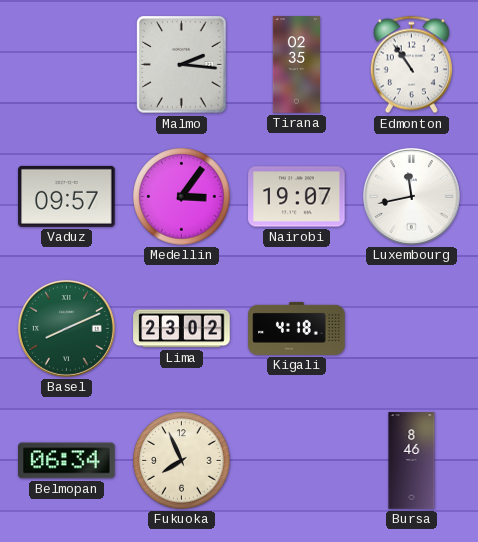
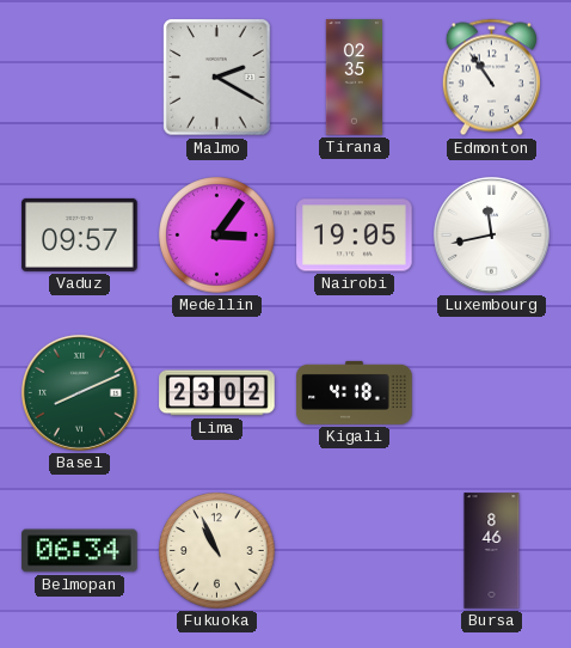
Malmo: 2:16 -> 2:20 (217, 78)
Nairobi: 19:07 -> 19:05 (355, 236)
Fukuoka: 7:56 -> 10:56 (217, 551)
